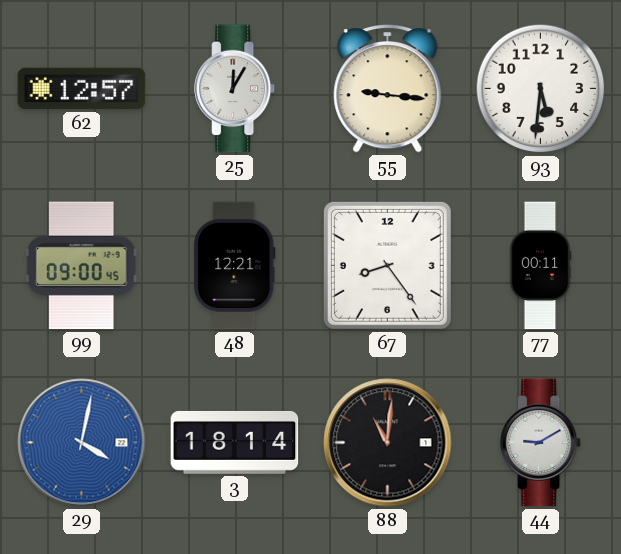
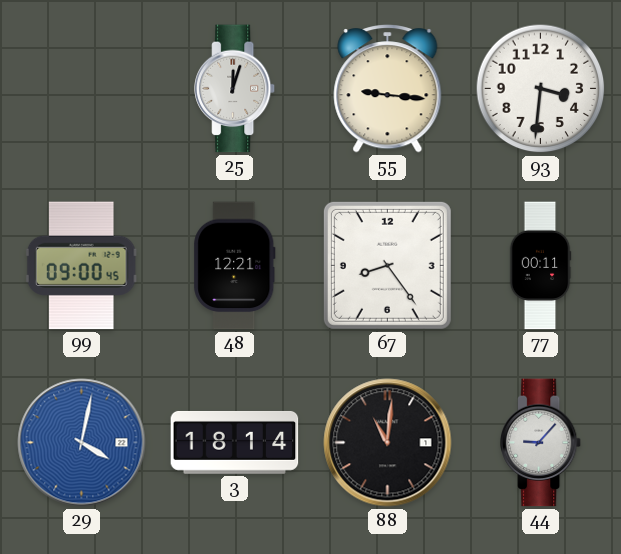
62: 12:57 -> none (82, 89)
25: 12:05 -> 12:03 (235, 89)
93: 5:31 -> 3:31 (541, 89)
44: 9:10 -> 9:07 (541, 443)
